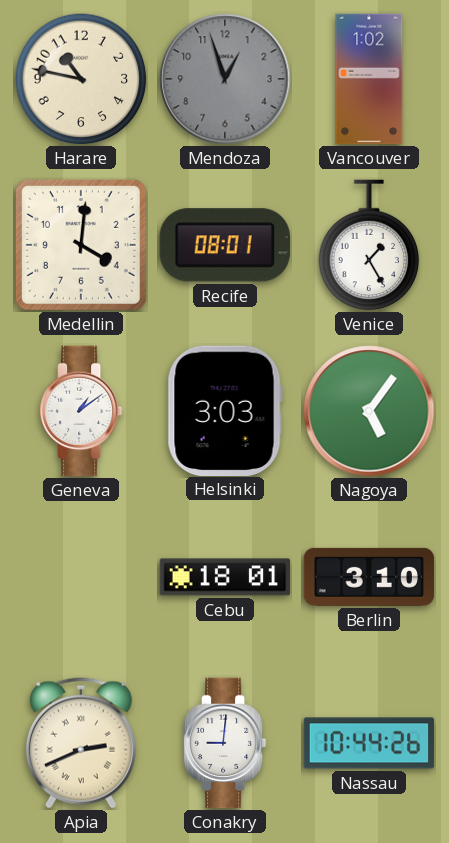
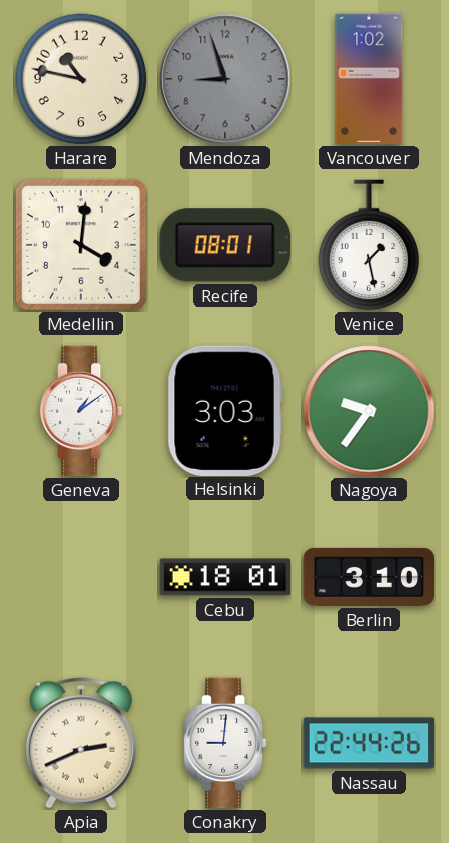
Mendoza: 12:57 -> 8:57 (225, 79)
Venice: 1:25 -> 1:28 (369, 245)
Nagoya: 5:06 -> 9:36 (369, 411)
Nassau: 10:44 -> 22:44 (369, 743)
